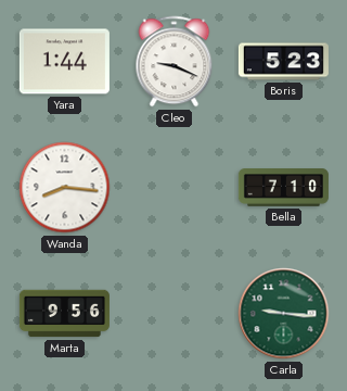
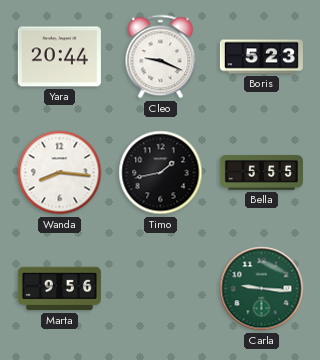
Yara: 1:44 -> 20:44 (59, 57)
Timo: none -> 1:43 (161, 173)
Bella: 7:10 -> 5:55 (261, 173)
